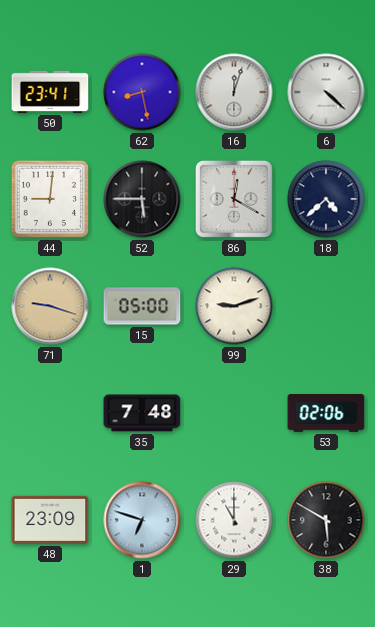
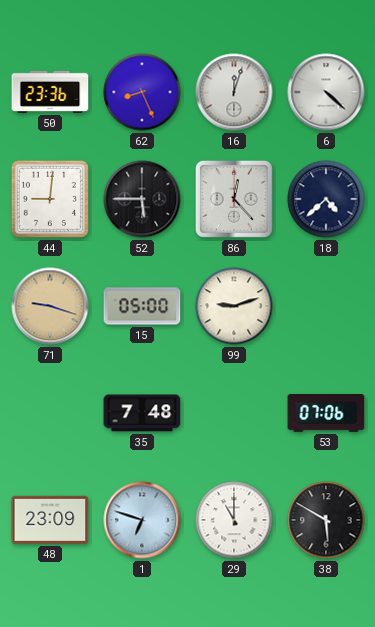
50: 23:41 -> 23:36 (50, 92)
62: 8:28 -> 8:26 (142, 92)
86: 12:20 -> 12:23 (234, 199)
53: 02:06 -> 07:06 (326, 414)
